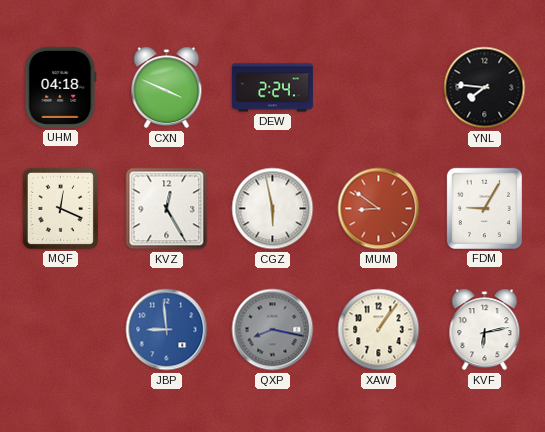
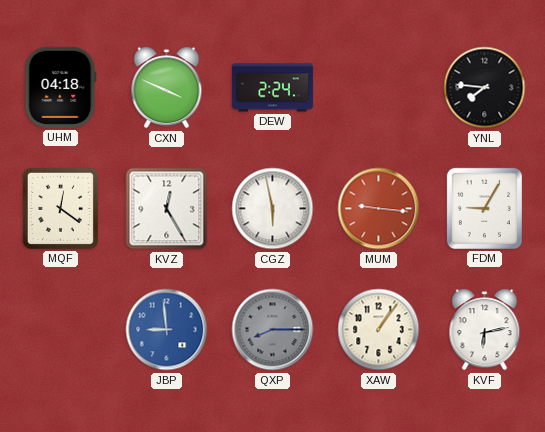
MQF: 12:19 -> 12:21 (60, 208)
MUM: 8:51 -> 9:16 (379, 209)
QXP: 8:17 -> 8:15 (273, 330)
